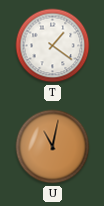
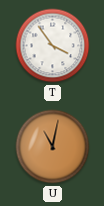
T: 1:21 -> 3:54 (53, 46)
